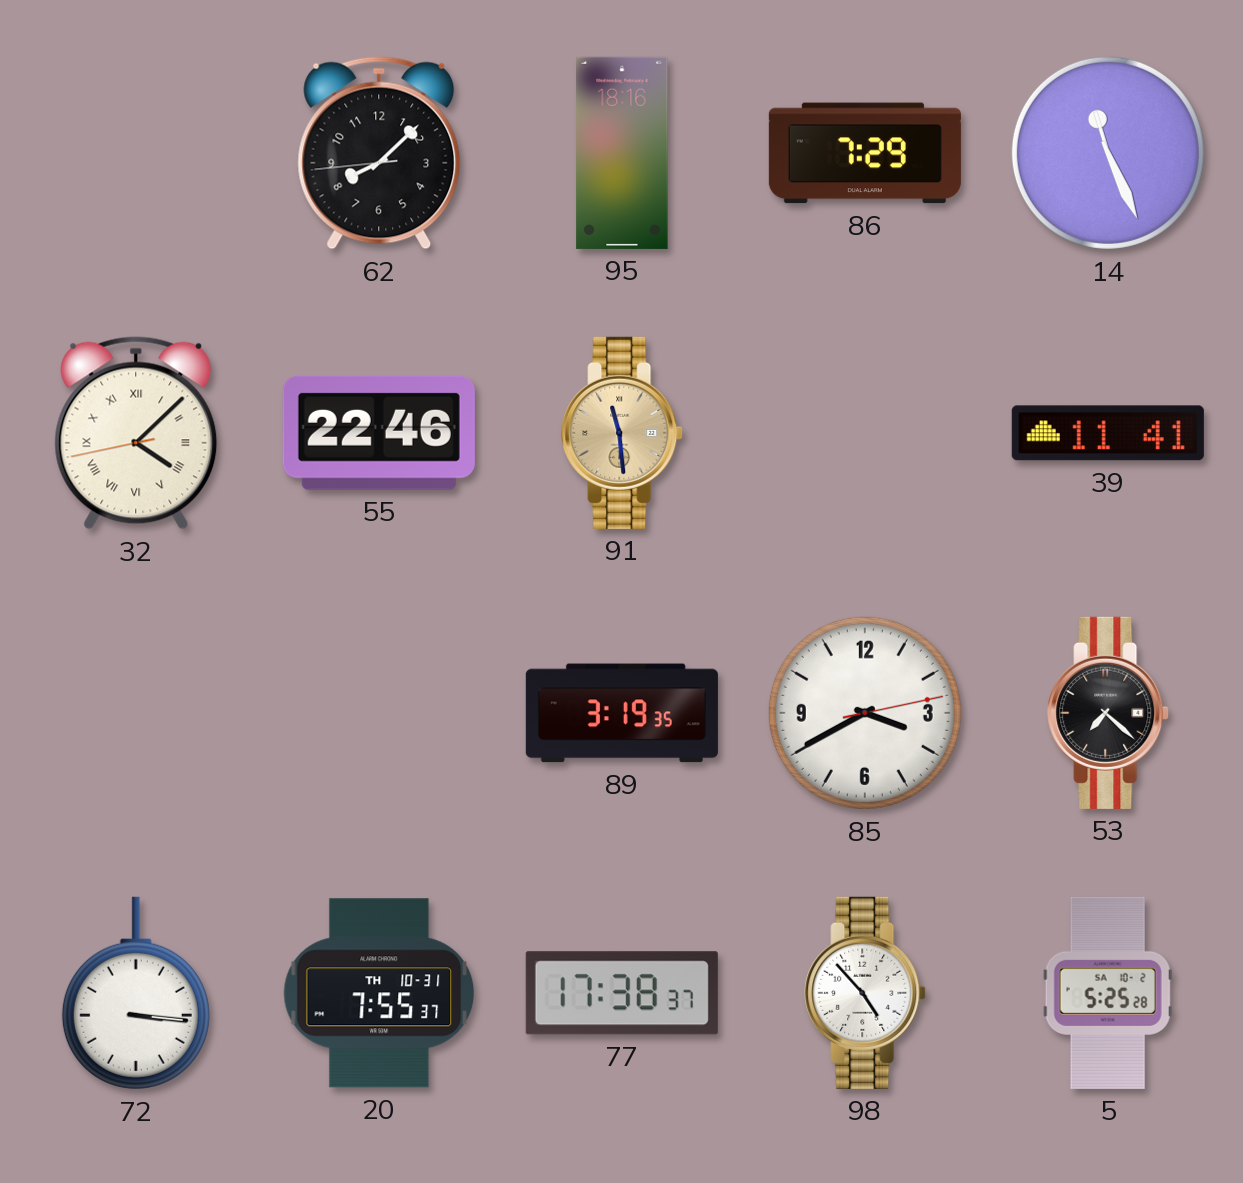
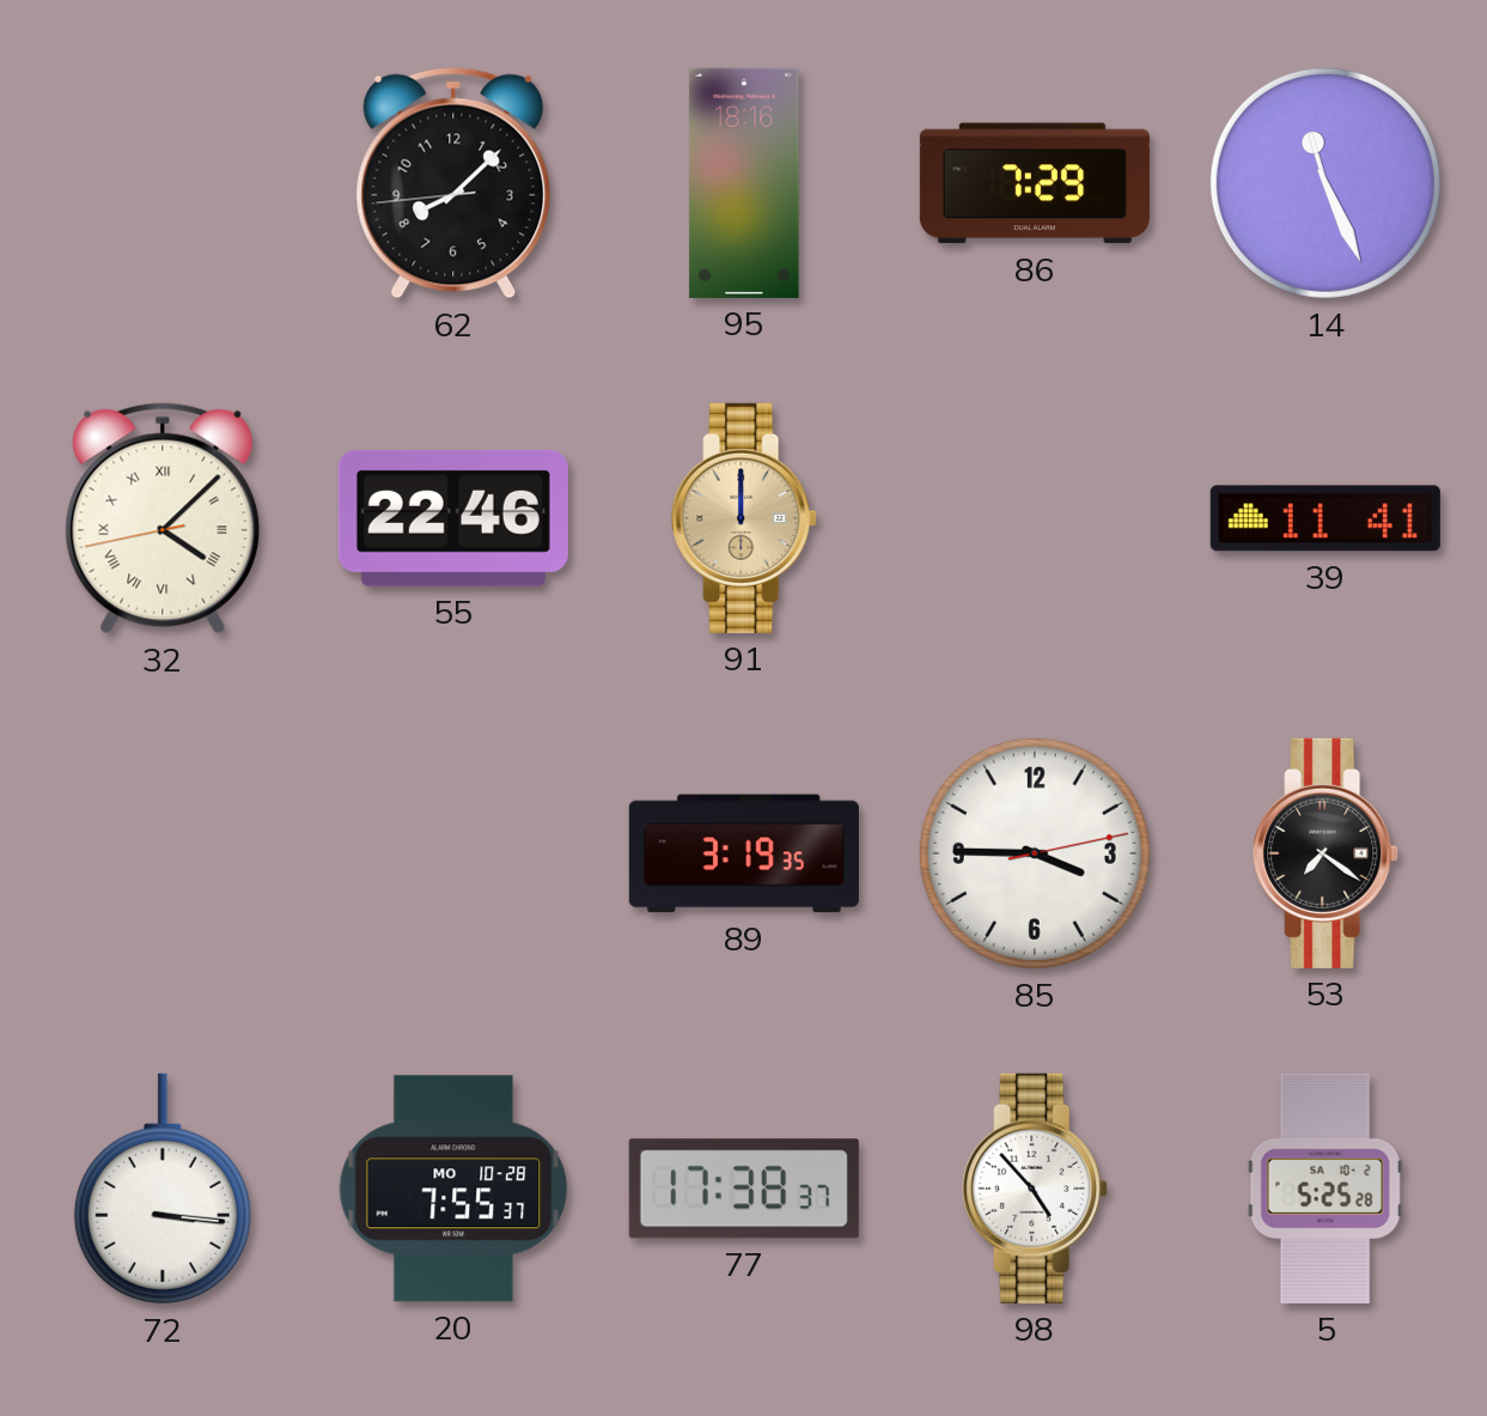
91: 11:29 -> 12:00 (744, 518)
85: 3:40 -> 3:45 (1035, 853)
53: 7:22 -> 7:21 (1325, 853)
20 date: TH 10-31 -> MO 10-28 (453, 1189)
